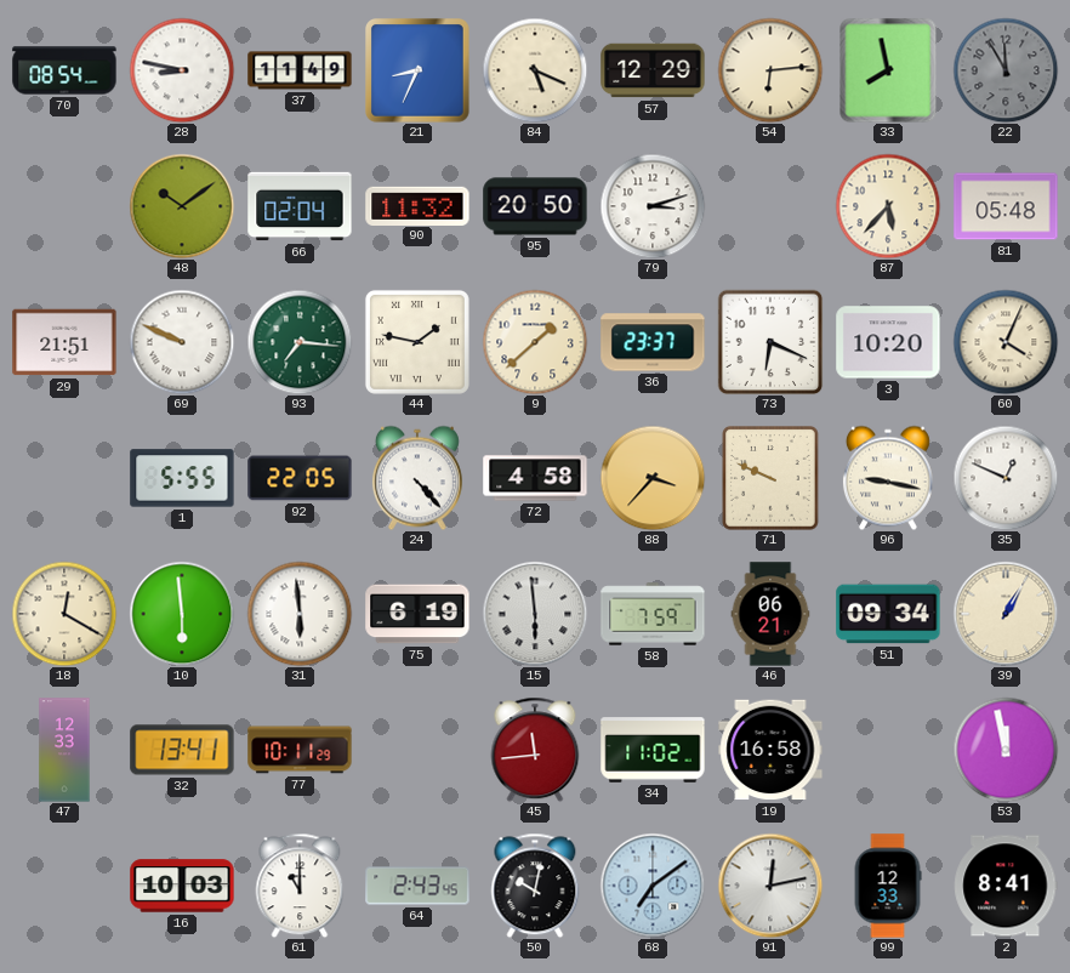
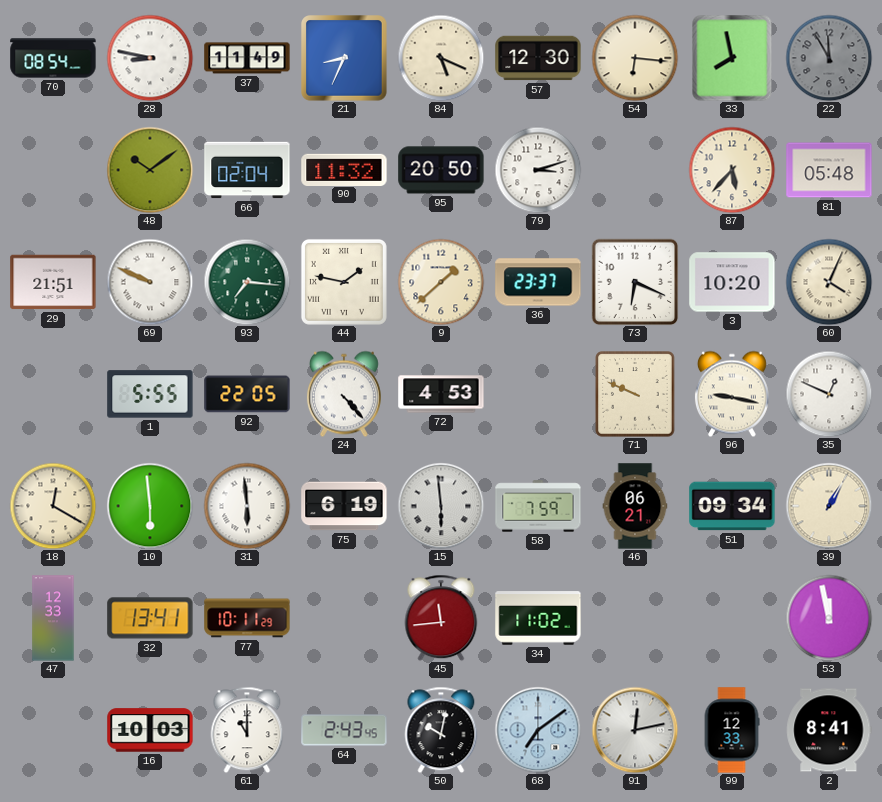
57: 12:29 -> 12:30 (538, 58)
54: 6:14 -> 6:16 (635, 58)
72: 4:58 -> 4:53 (441, 394)
88: 3:37 -> none (653, 478)
19: 16:58 -> none (770, 750)
